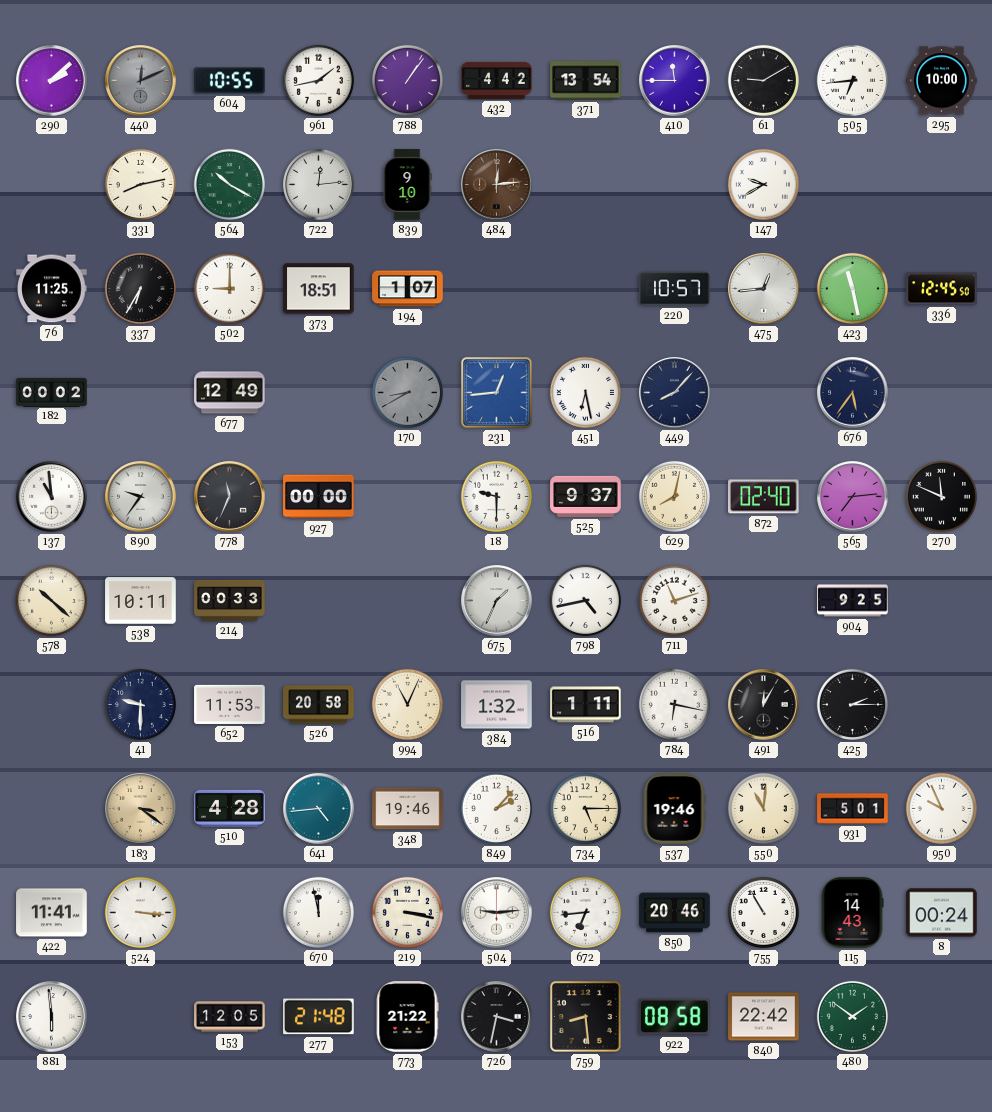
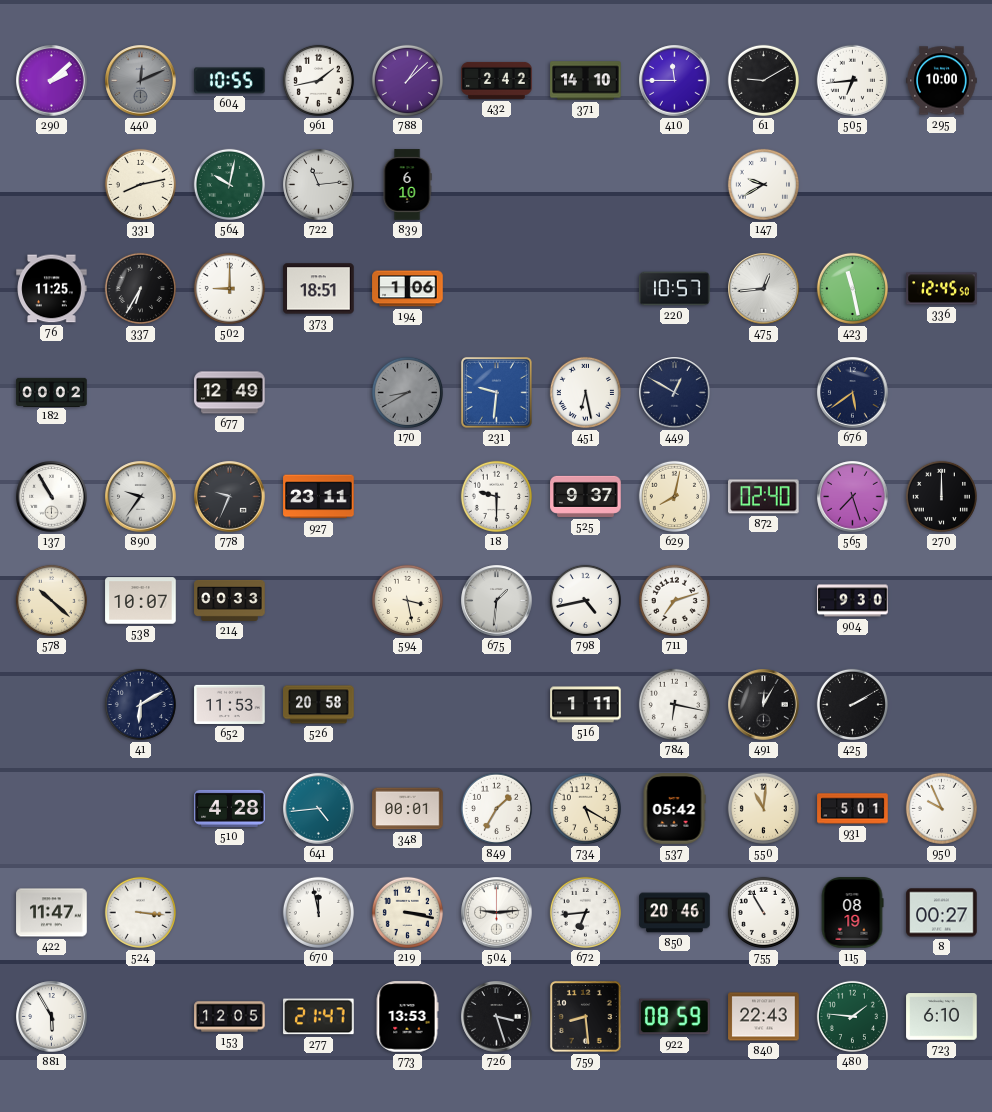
788: 1:06 -> 1:08 (407, 80)
432: 4:42 -> 2:42 (497, 80)
371: 13:54 -> 14:10 (586, 81)
564: 10:20 -> 10:02 (229, 184)
722: 12:14 -> 11:14 (319, 185)
839: 9:10 -> 6:10 (407, 185)
484: 12:14 -> none (497, 185)
194: 1:07 -> 1:06 (408, 289)
231: 12:44 -> 9:31 (497, 393)
449: 8:07 -> 12:50 (675, 393)
676: 5:36 -> 5:39 (853, 393)
137: 10:59 -> 10:55 (52, 497)
778: 11:34 -> 9:34 (230, 497)
927: 00:00 -> 23:11 (319, 497)
565: 7:14 -> 7:27 (853, 497)
270: 11:49 -> 12:00 (941, 496)
538: 10:11 -> 10:07 (141, 601)
594: none -> 3:28 (407, 600)
675: 1:34 -> 1:31 (497, 601)
711: 11:12 -> 7:12 (674, 600)
904: 9:25 -> 9:30 (853, 601)
41: 9:30 -> 6:10 (140, 704)
994: 11:04 -> none (407, 704)
384: 1:32 -> none (497, 705)
425: 2:15 -> 2:10 (852, 704)
183: 3:21 -> none (141, 809)
348: 19:46 -> 00:01 (408, 809)
849: 2:07 -> 1:35 (496, 808)
734: 5:15 -> 5:20 (585, 808)
537: 19:46 -> 05:42 (674, 809)
422: 11:41 -> 11:47 (52, 913)
115: 14:43 -> 08:19 (852, 913)
8: 00:24 -> 00:27 (942, 913)
881: 5:59 -> 5:55 (52, 1017)
277: 21:48 -> 21:47 (319, 1017)
773: 21:22 -> 13:53 (407, 1017)
726: 3:32 -> 3:27 (497, 1017)
922: 08:58 -> 08:59 (675, 1017)
840: 22:42 -> 22:43 (764, 1017)
480: 1:51 -> 1:46 (852, 1016)
723: none -> 6:10 (942, 1017)
